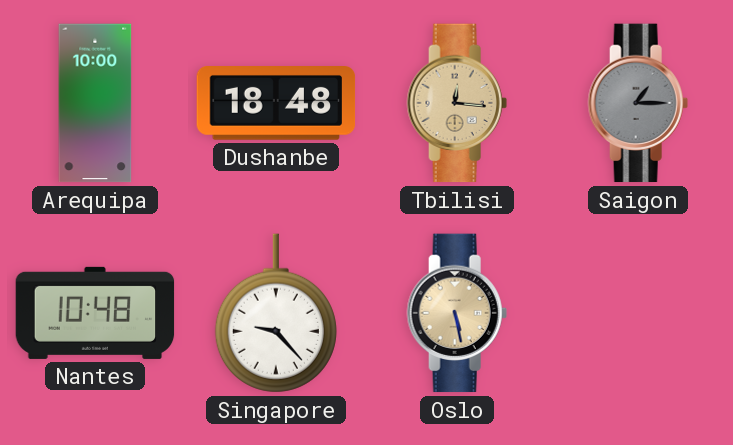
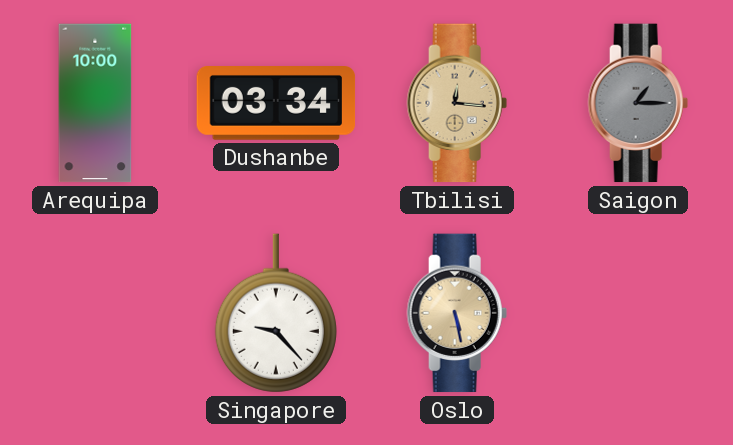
Dushanbe: 18:48 -> 03:34 (276, 104)
Nantes: 10:48 -> none (95, 313)
